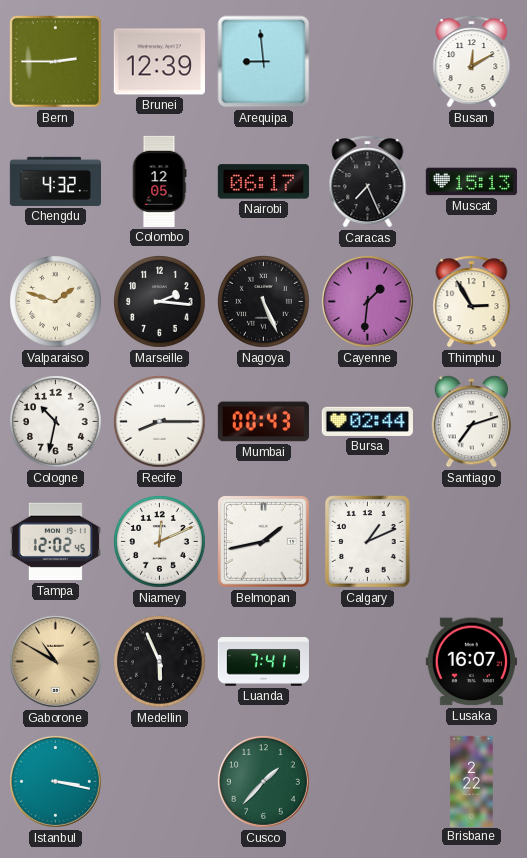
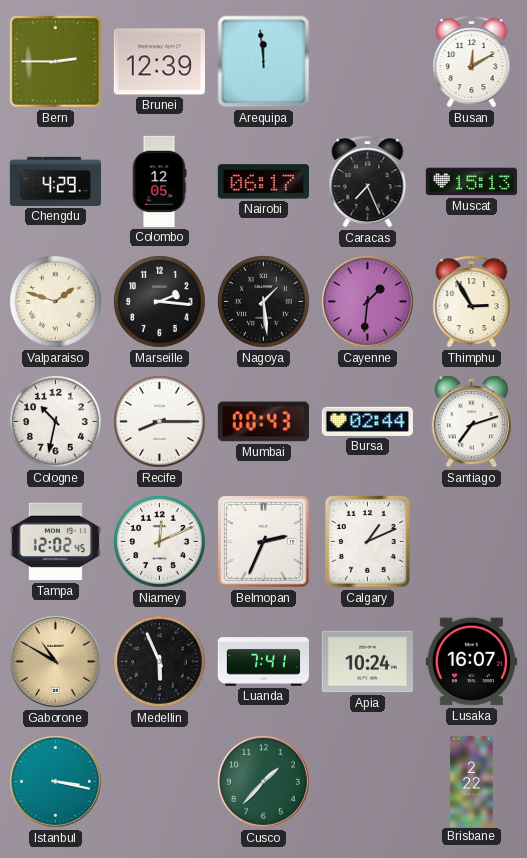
Arequipa: 8:59 -> 11:59 (264, 62)
Chengdu: 4:32 -> 4:29 (55, 181)
Nagoya: 5:26 -> 1:29 (264, 302)
Belmopan: 1:43 -> 2:34 (263, 541)
Apia: none -> 10:24 (367, 662)
